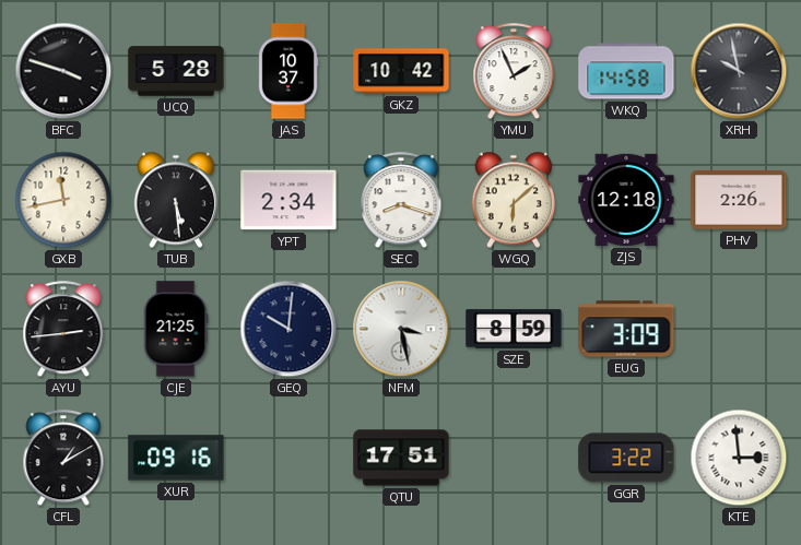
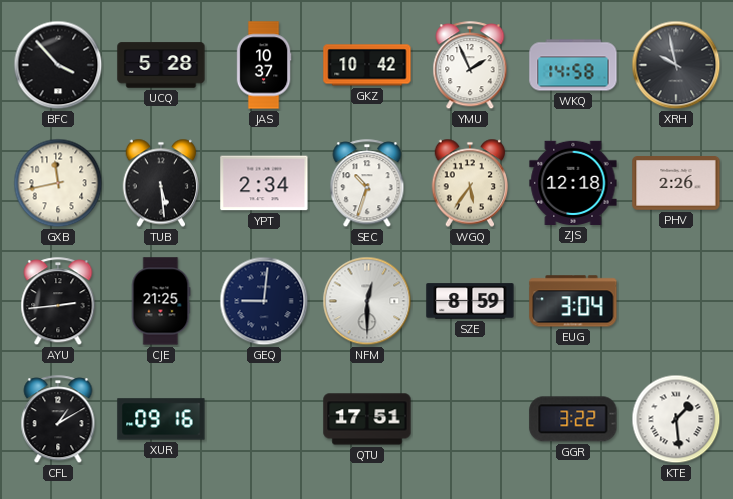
BFC: 3:48 -> 3:53 (58, 65)
SEC: 8:18 -> 10:33 (367, 184)
WGQ: 6:08 -> 5:36 (470, 183)
GEQ: 10:01 -> 9:01 (264, 301)
NFM: 3:28 -> 12:30 (367, 301)
EUG: 3:09 -> 3:04 (573, 301)
KTE: 2:59 -> 1:29 (676, 419)
